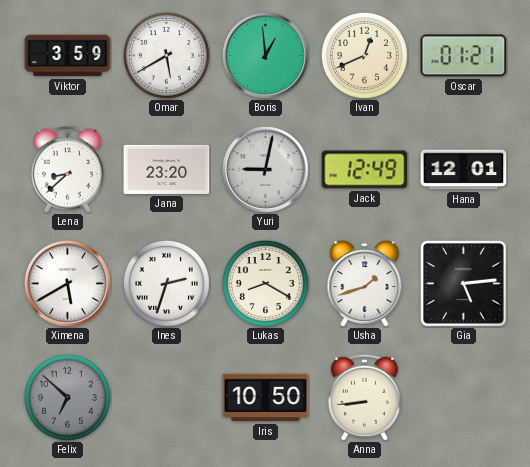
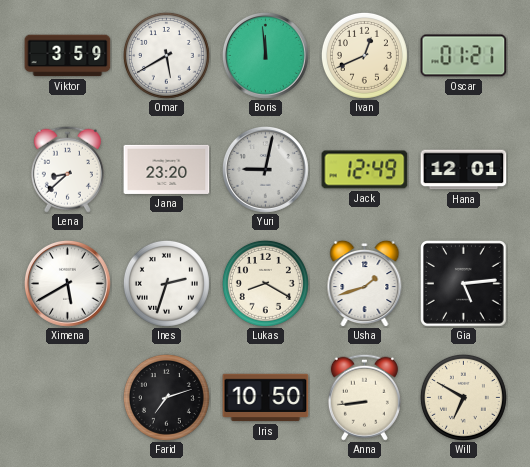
Boris: 12:59 -> 11:59 (266, 56)
Felix: 6:52 -> none (67, 397)
Farid: none -> 7:12 (166, 397)
Will: none -> 6:50 (463, 397)
